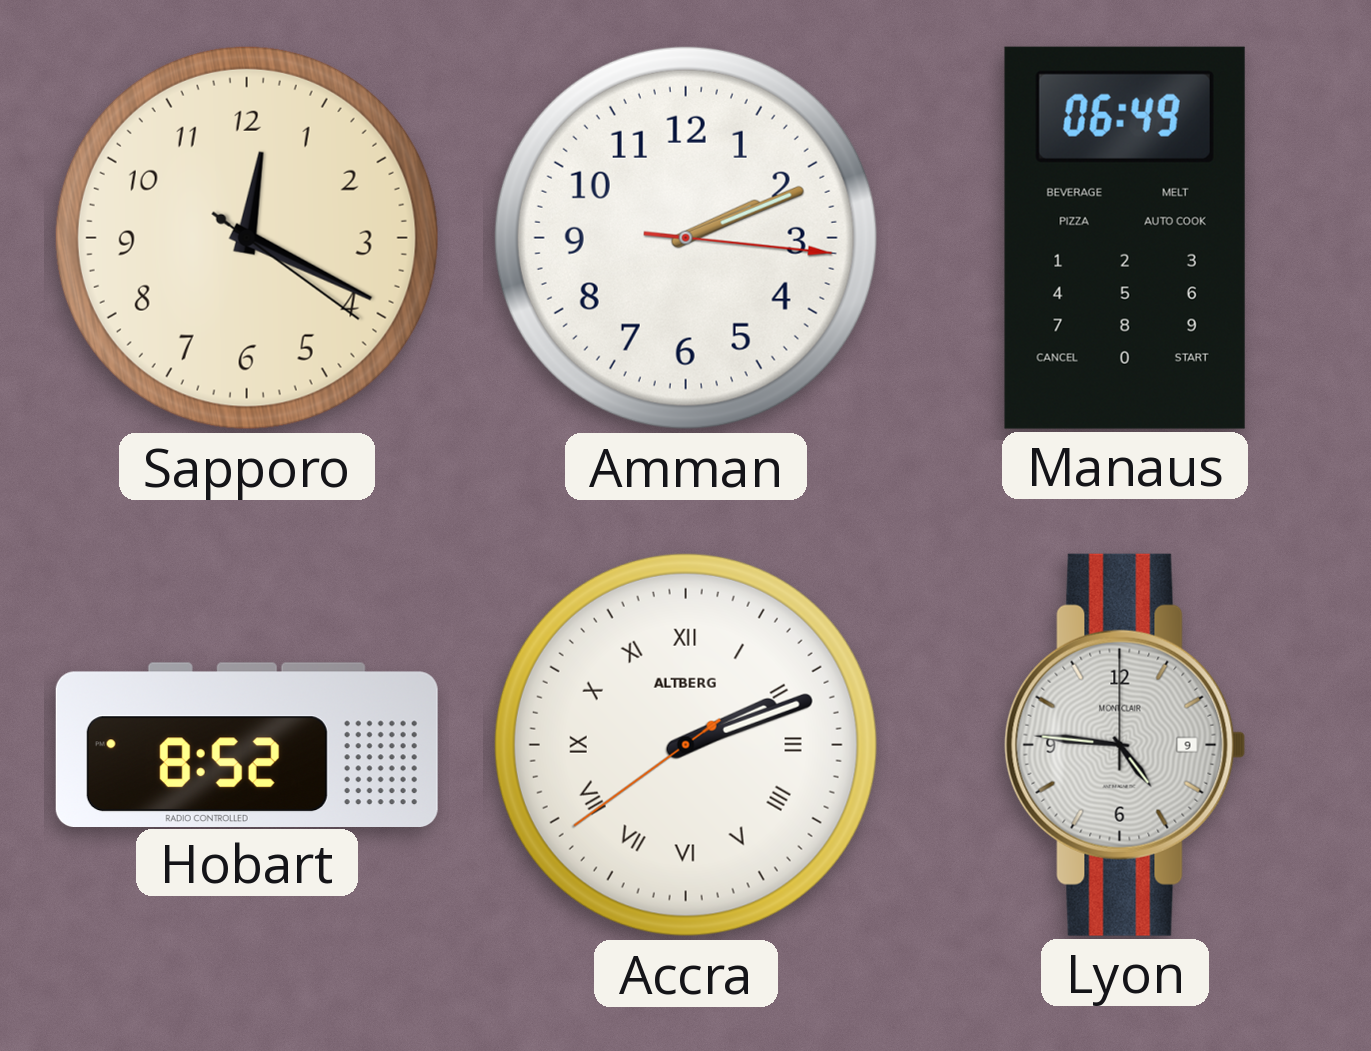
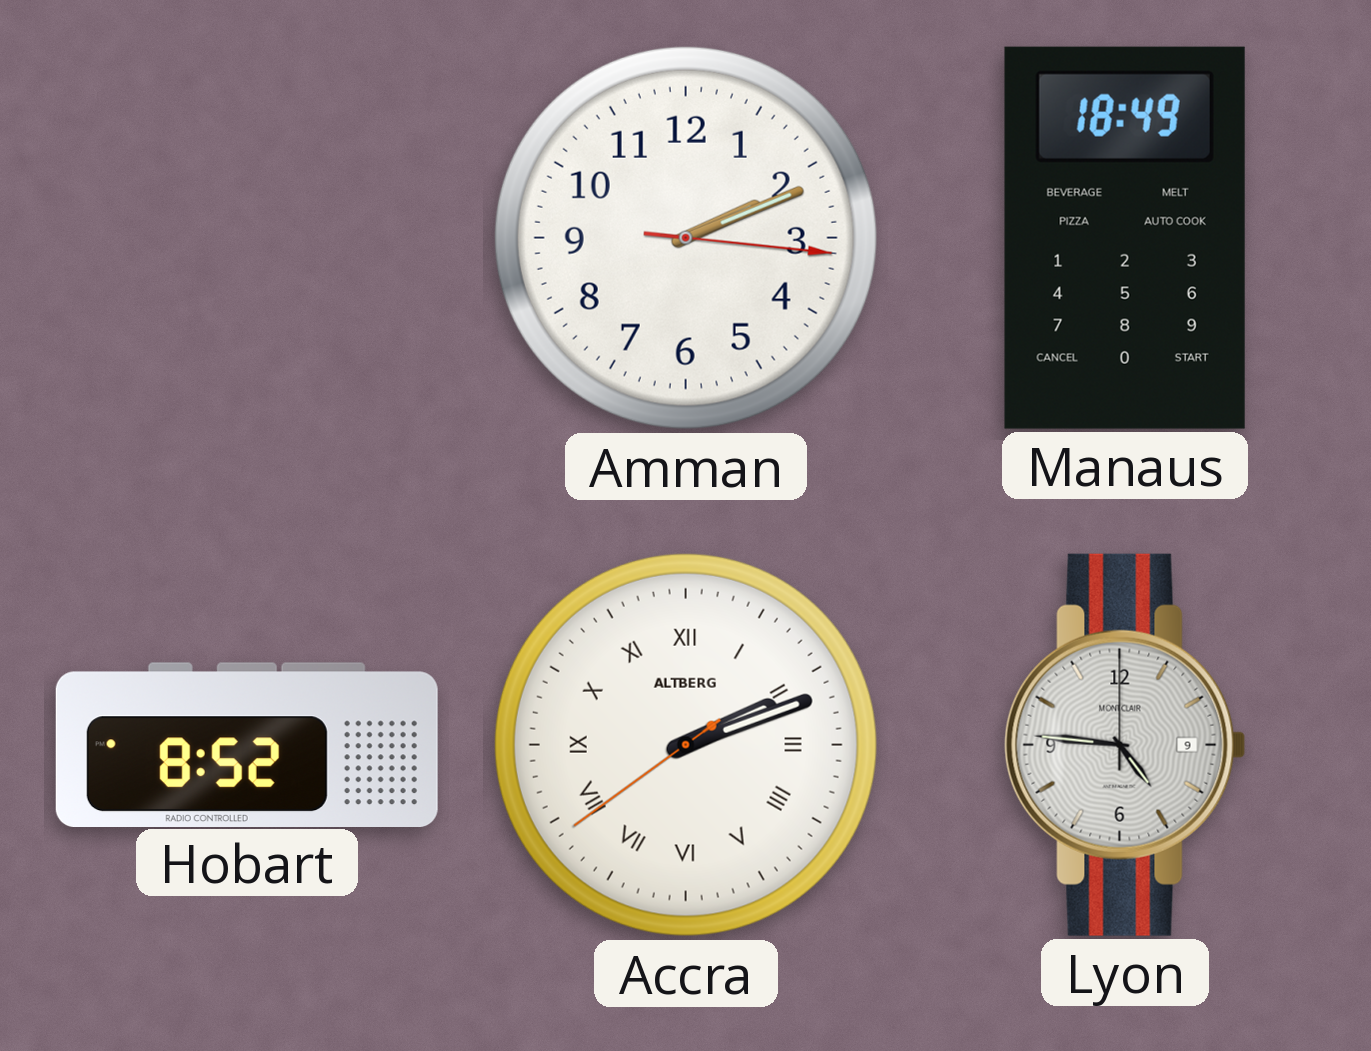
Sapporo: 12:19 -> none (247, 238)
Manaus: 06:49 -> 18:49 (1125, 238)
